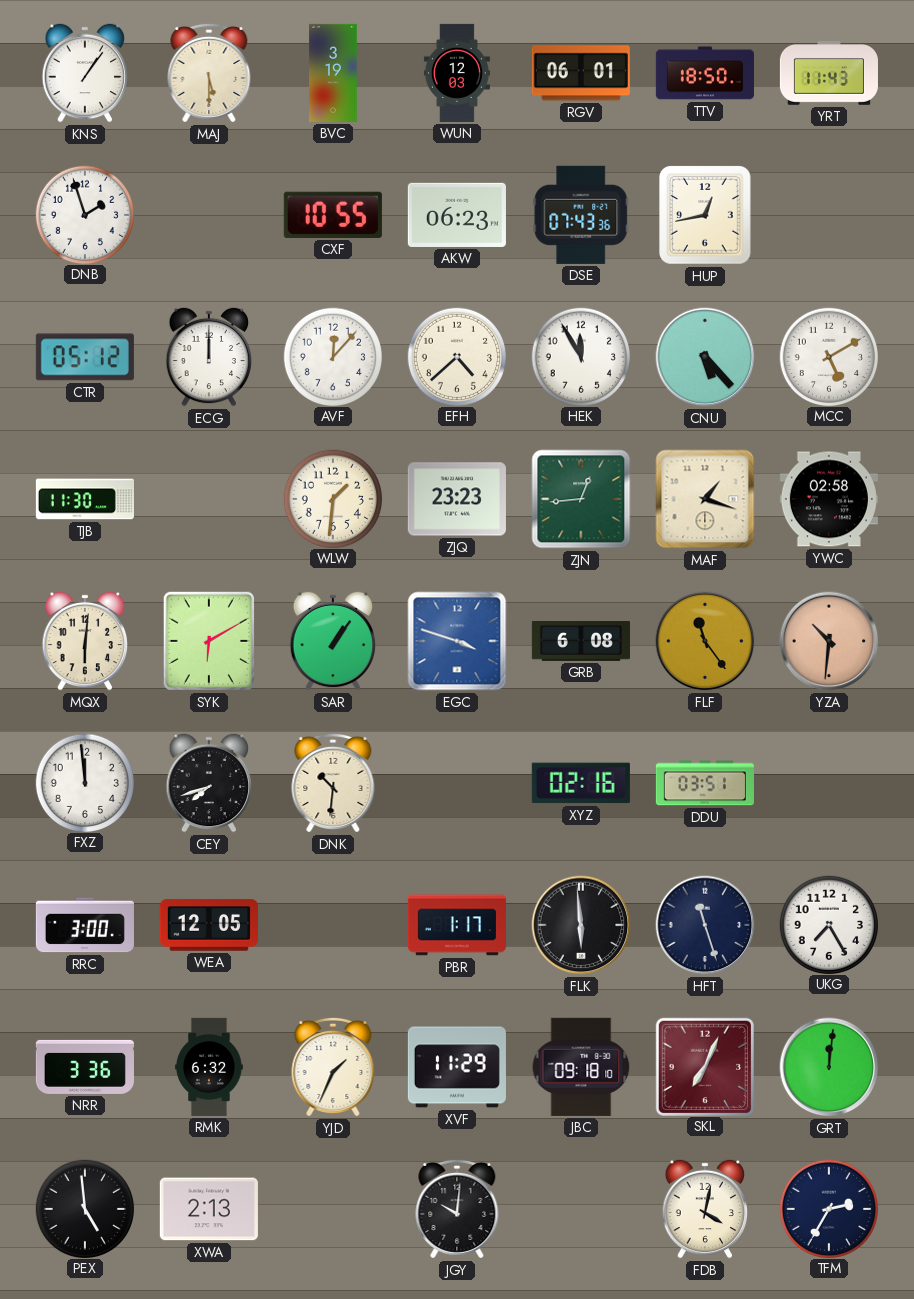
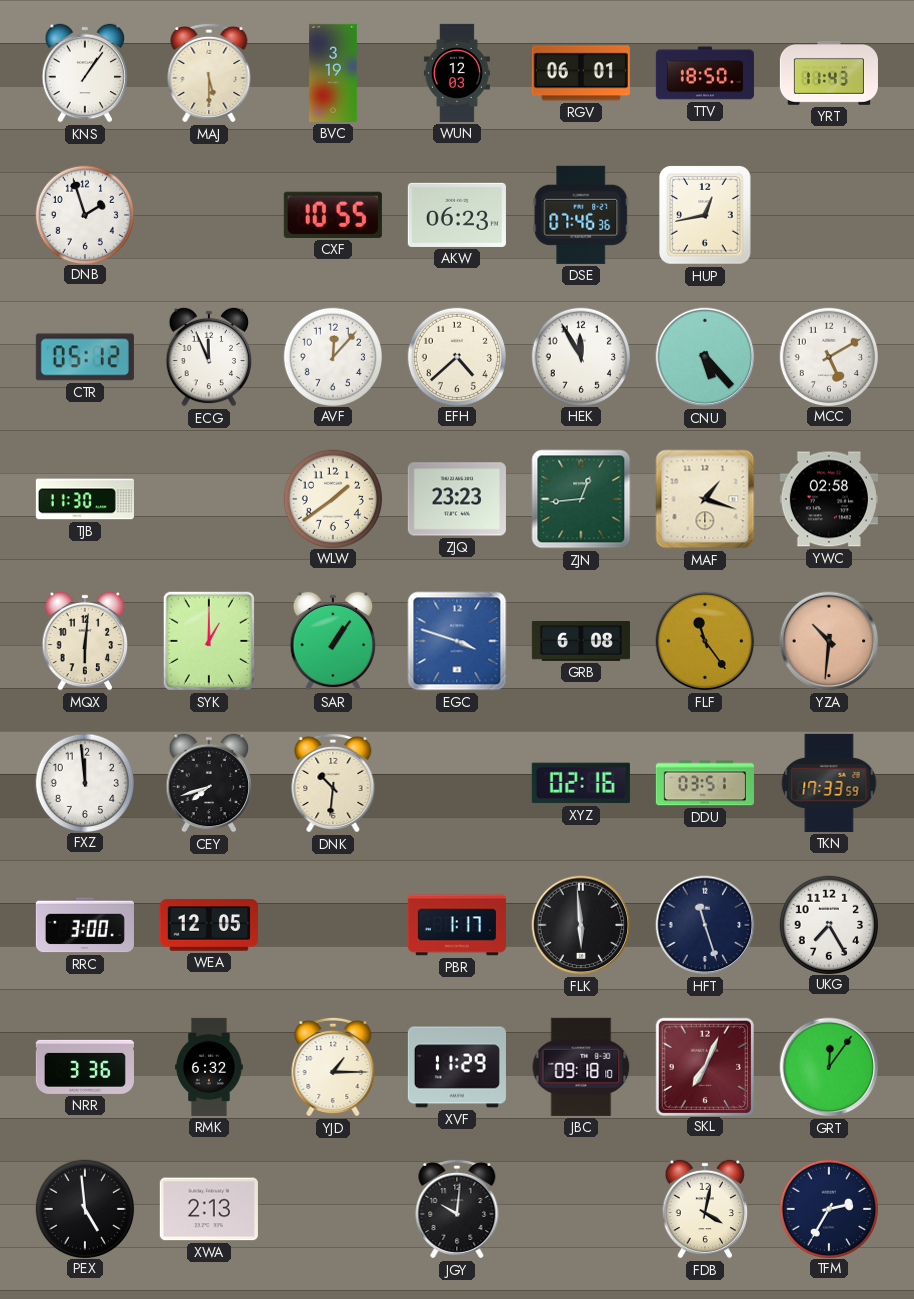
DSE: 07:43 -> 07:46 (581, 215)
ECG: 12:00 -> 11:56 (209, 357)
WLW: 1:31 -> 1:39 (332, 498)
SYK: 6:10 -> 1:00 (208, 641)
TKN: none -> 17:33 (829, 783)
YJD: 1:34 -> 1:15 (333, 1067)
GRT: 12:01 -> 12:06 (829, 1067)
